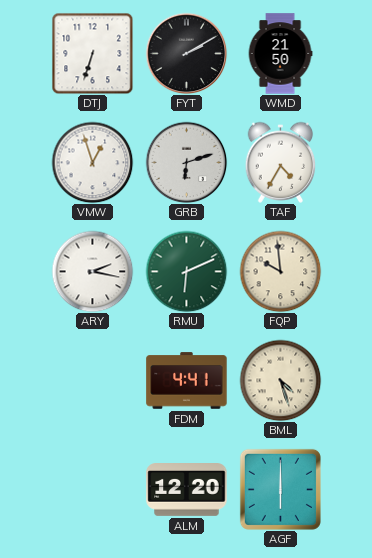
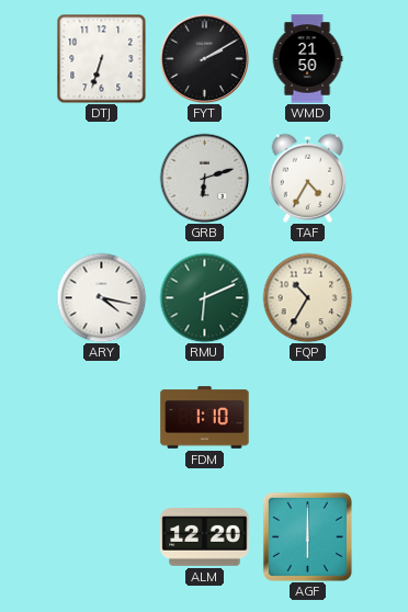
VMW: 12:57 -> none (92, 162)
ARY: 2:17 -> 4:17 (101, 297)
FQP: 9:59 -> 10:35 (307, 297)
FDM: 4:41 -> 1:10 (205, 418)
BML: 4:27 -> none (280, 380)
